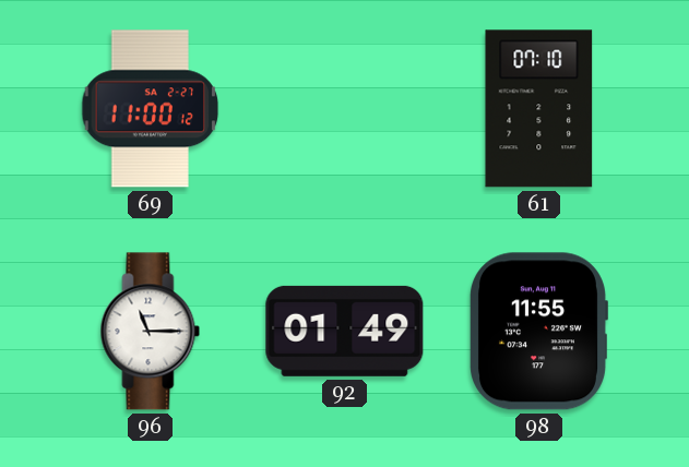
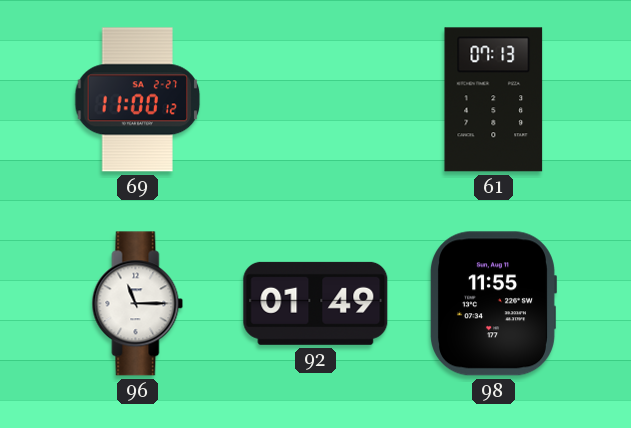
61: 07:10 -> 07:13 (494, 100)
